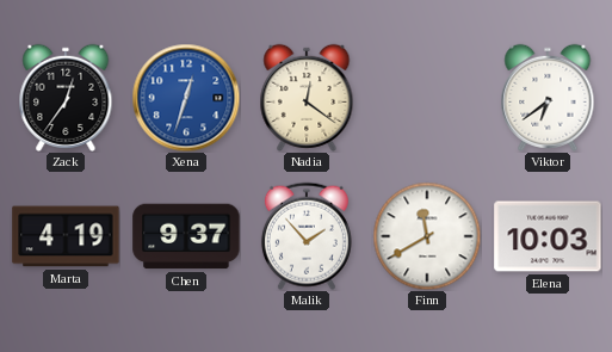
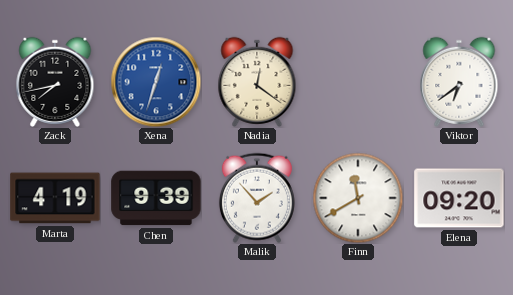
Zack: 12:36 -> 7:43 (55, 82)
Chen: 9:37 -> 9:39 (156, 198)
Elena: 10:03 -> 09:20 (459, 198)
